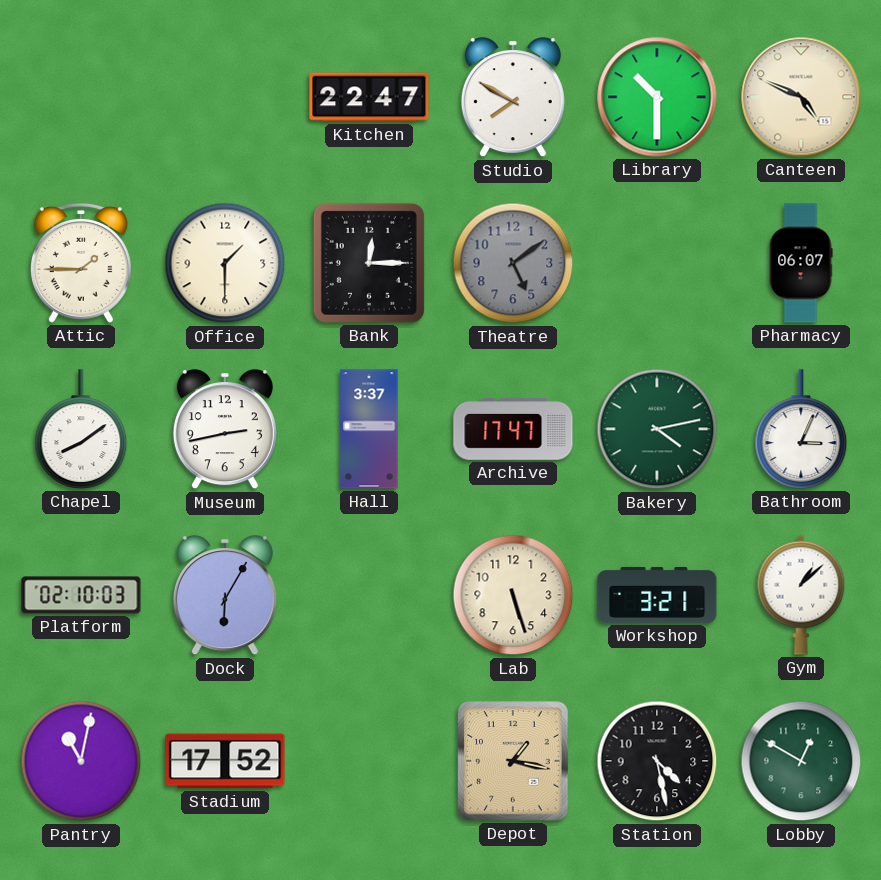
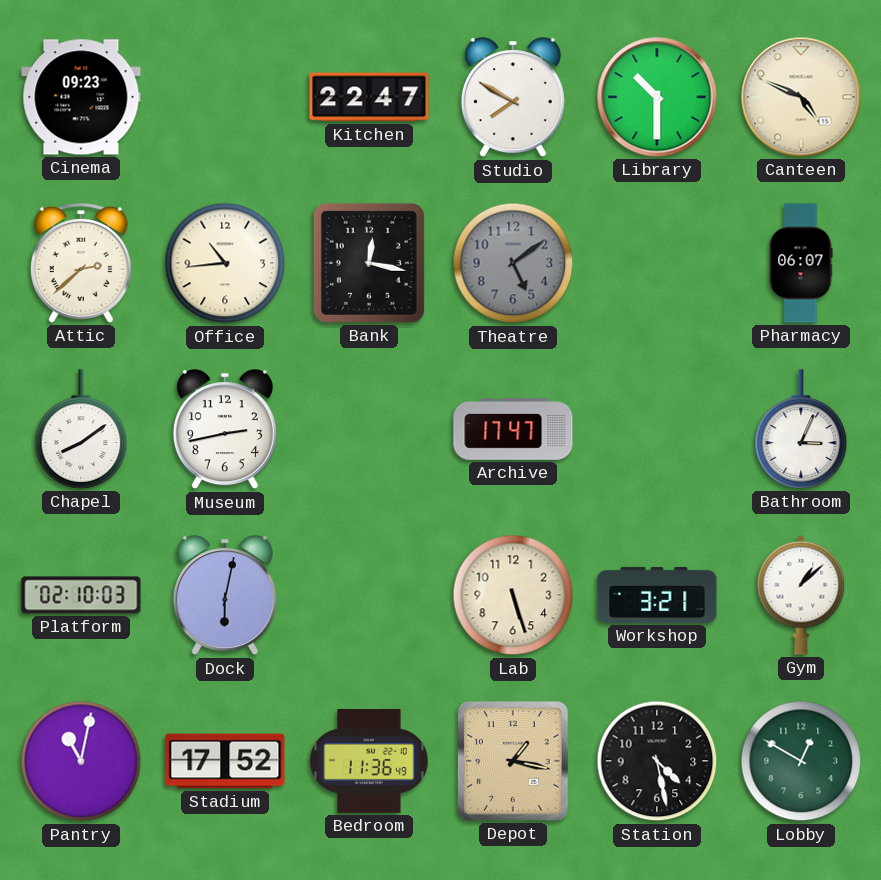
Cinema: none -> 09:23 (81, 97)
Attic: 1:45 -> 2:38 (81, 264)
Office: 1:30 -> 10:44 (225, 263)
Bank: 12:15 -> 12:17 (369, 263)
Hall: 3:37 -> none (369, 429)
Bakery: 4:13 -> none (657, 429)
Dock: 6:05 -> 6:02 (225, 596)
Bedroom: none -> 11:36 (369, 761)
